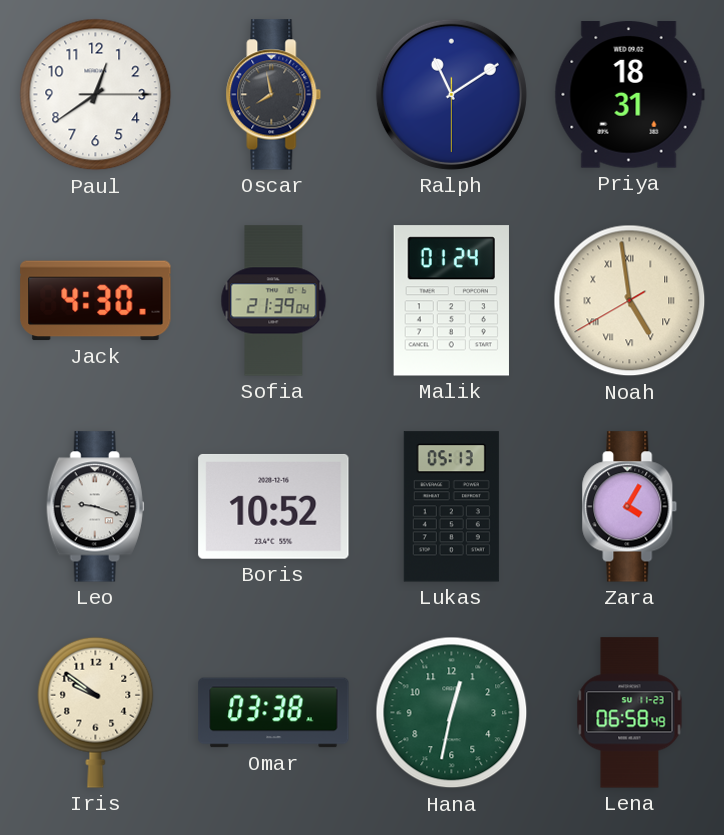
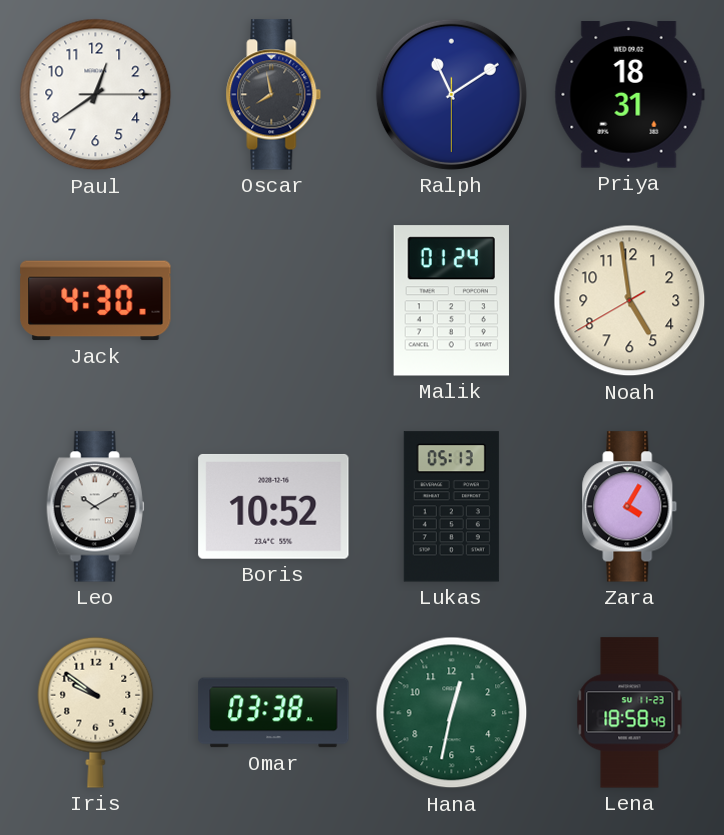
Sofia: 21:39 -> none (274, 301)
Noah numerals: Roman -> Arabic (630, 301)
Leo: 9:18 -> 10:10 (95, 507)
Lena: 06:58 -> 18:58 (630, 713)
